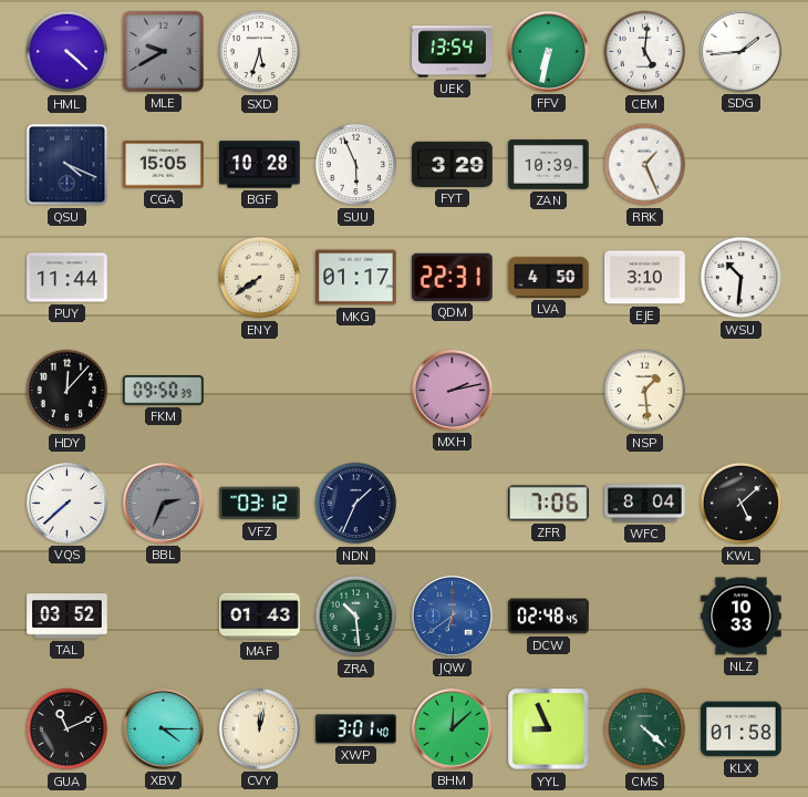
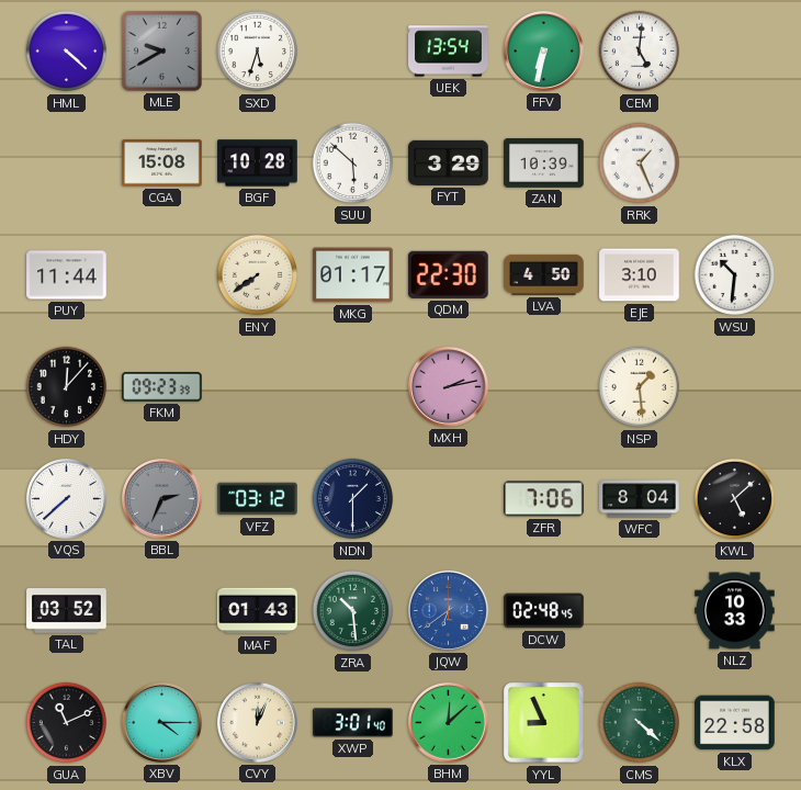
SDG: 1:44 -> none (740, 51)
QSU: 4:19 -> none (68, 165)
CGA: 15:05 -> 15:08 (162, 163)
SUU: 5:56 -> 5:52 (353, 163)
QDM: 22:31 -> 22:30 (448, 274)
FKM: 09:50 -> 09:23 (162, 387)
NDN: 1:34 -> 1:30 (353, 499)
CVY: 12:02 -> 12:04 (257, 722)
KLX: 01:58 -> 22:58 (735, 723)
